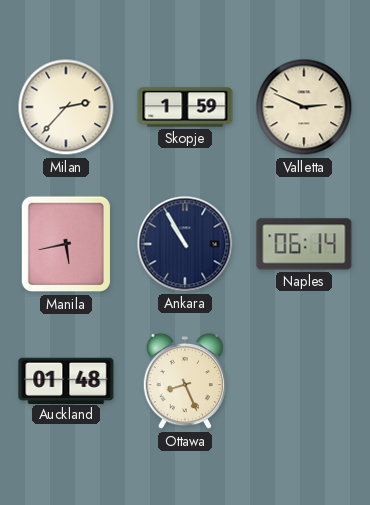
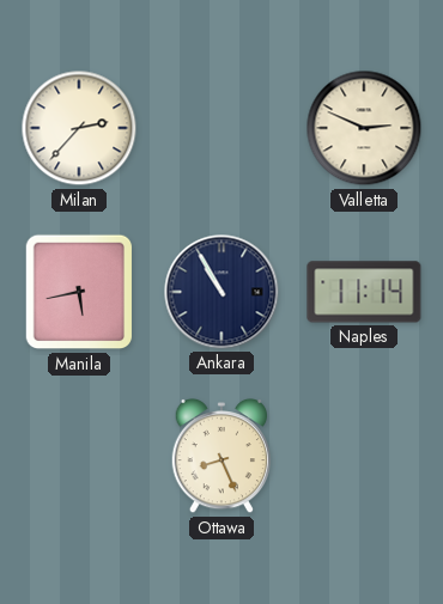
Skopje: 1:59 -> none (185, 107)
Naples: 06:14 -> 11:14 (364, 292)
Auckland: 01:48 -> none (66, 380)
